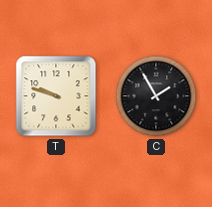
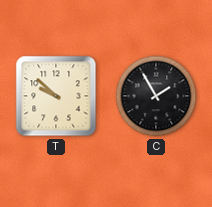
T: 9:48 -> 9:52 (56, 96)
